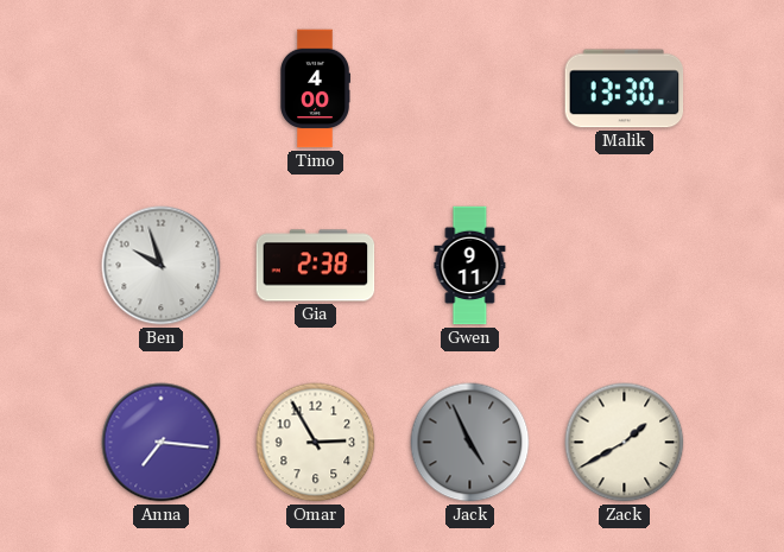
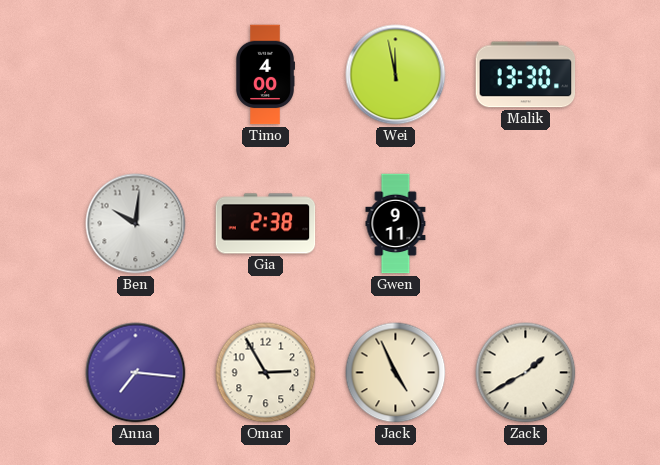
Wei: none -> 11:58 (396, 75)
Ben: 9:57 -> 10:01 (136, 224)
Jack dial: grey -> cream (396, 373)
